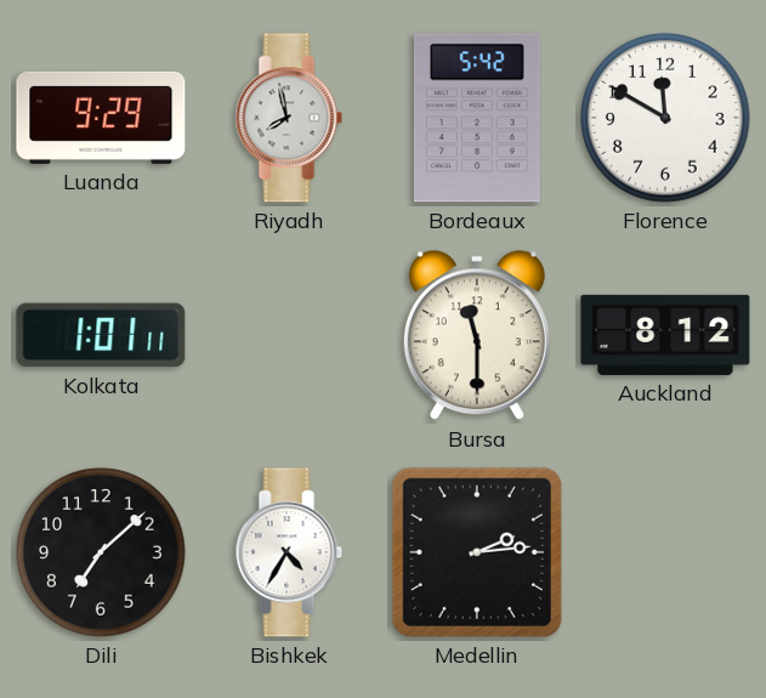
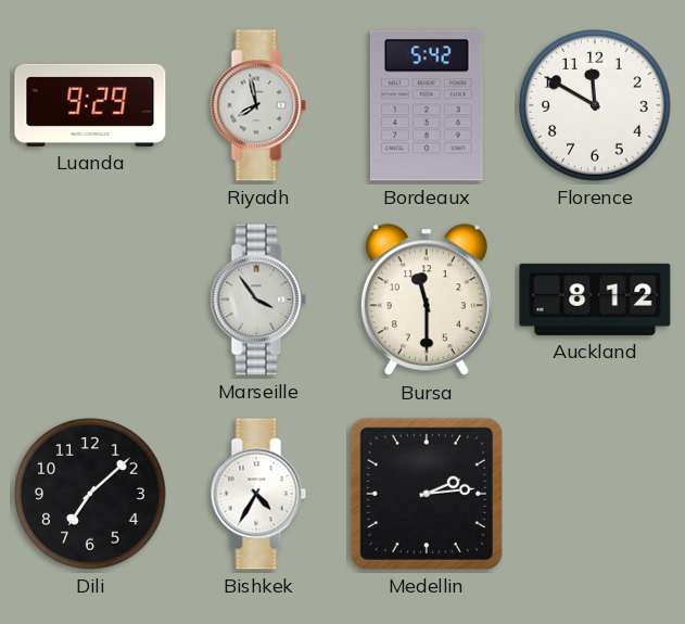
Kolkata: 1:01 -> none (101, 335)
Marseille: none -> 3:54 (258, 300)
